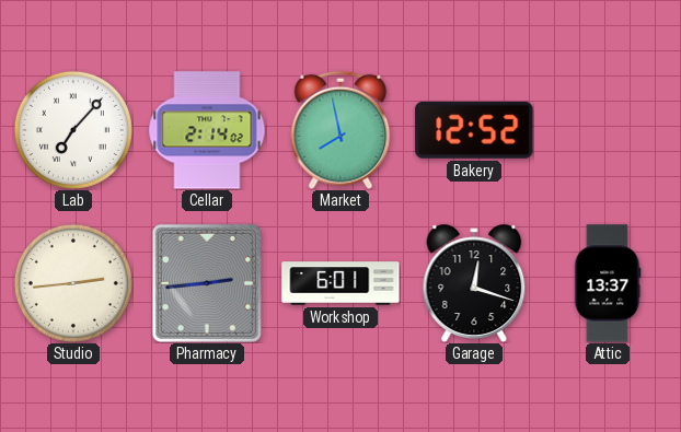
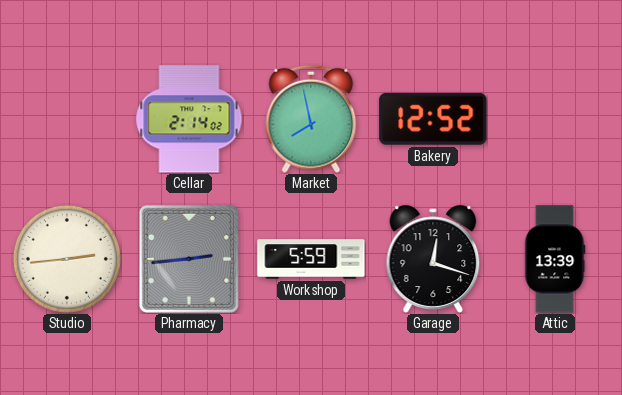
Lab: 7:07 -> none (73, 130)
Workshop: 6:01 -> 5:59 (311, 259)
Attic: 13:37 -> 13:39 (555, 259)
